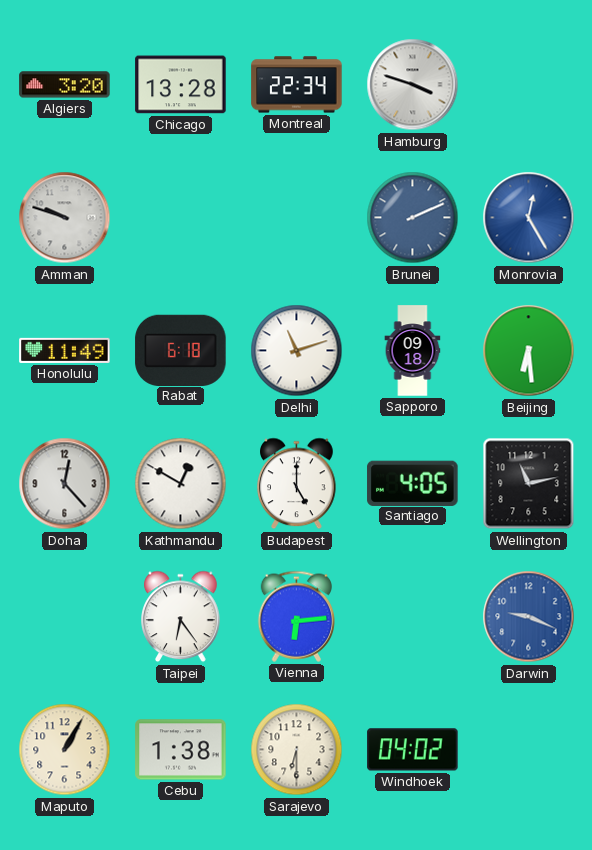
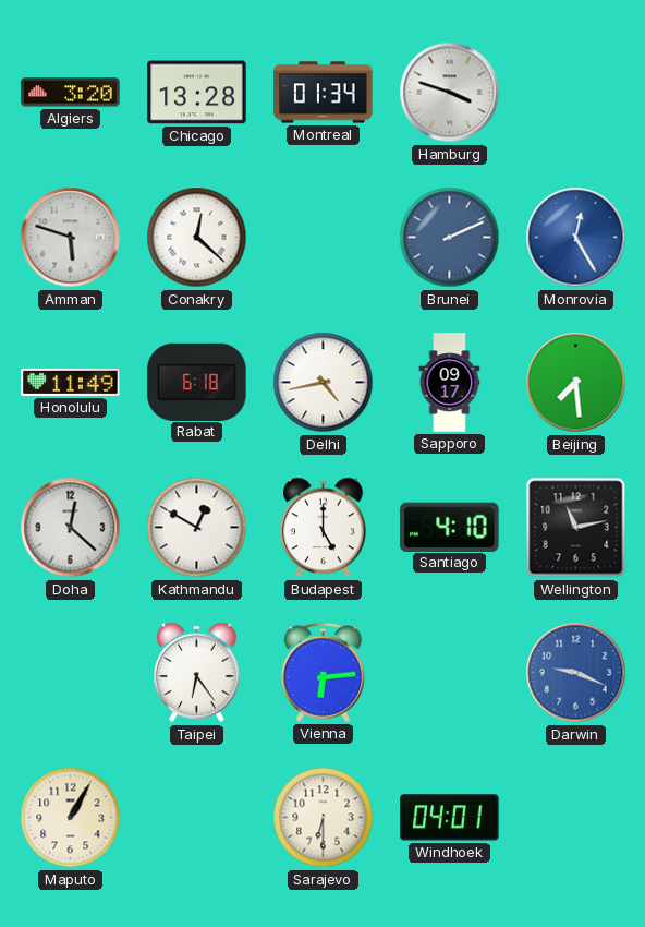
Montreal: 22:34 -> 01:34 (324, 93)
Amman: 9:48 -> 5:48 (71, 238)
Conakry: none -> 12:22 (197, 238)
Delhi: 11:12 -> 4:43 (324, 383)
Sapporo: 09:18 -> 09:17 (450, 383)
Beijing: 6:29 -> 7:29 (576, 383)
Doha: 12:23 -> 12:22 (71, 528)
Santiago: 4:05 -> 4:10 (450, 527)
Cebu: 1:38 -> none (181, 750)
Windhoek: 04:02 -> 04:01 (450, 818)
